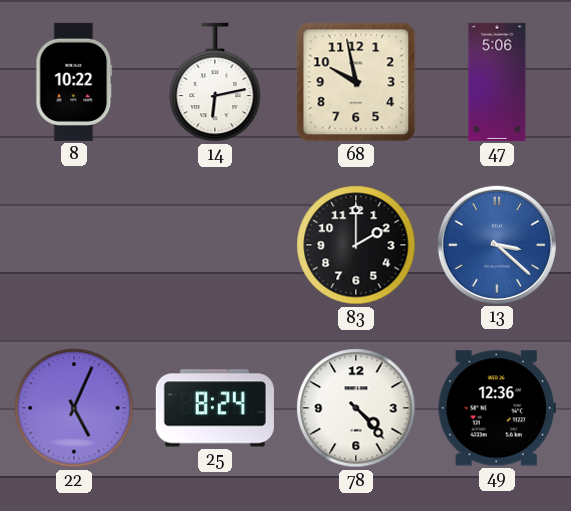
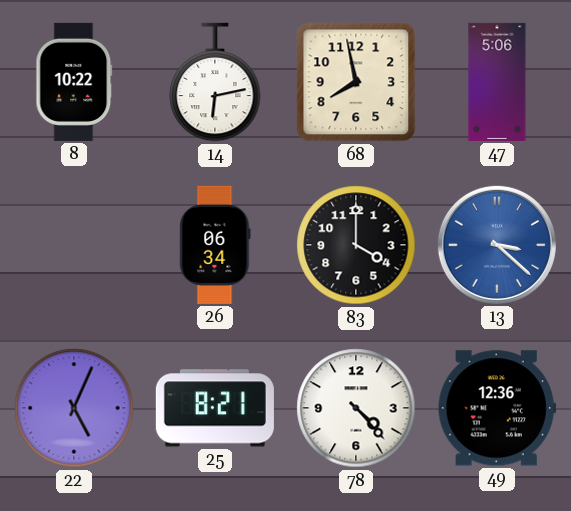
68: 9:58 -> 7:58 (356, 82)
26: none -> 06:34 (215, 245)
83: 2:00 -> 4:00 (356, 245)
25: 8:24 -> 8:21 (215, 408)
